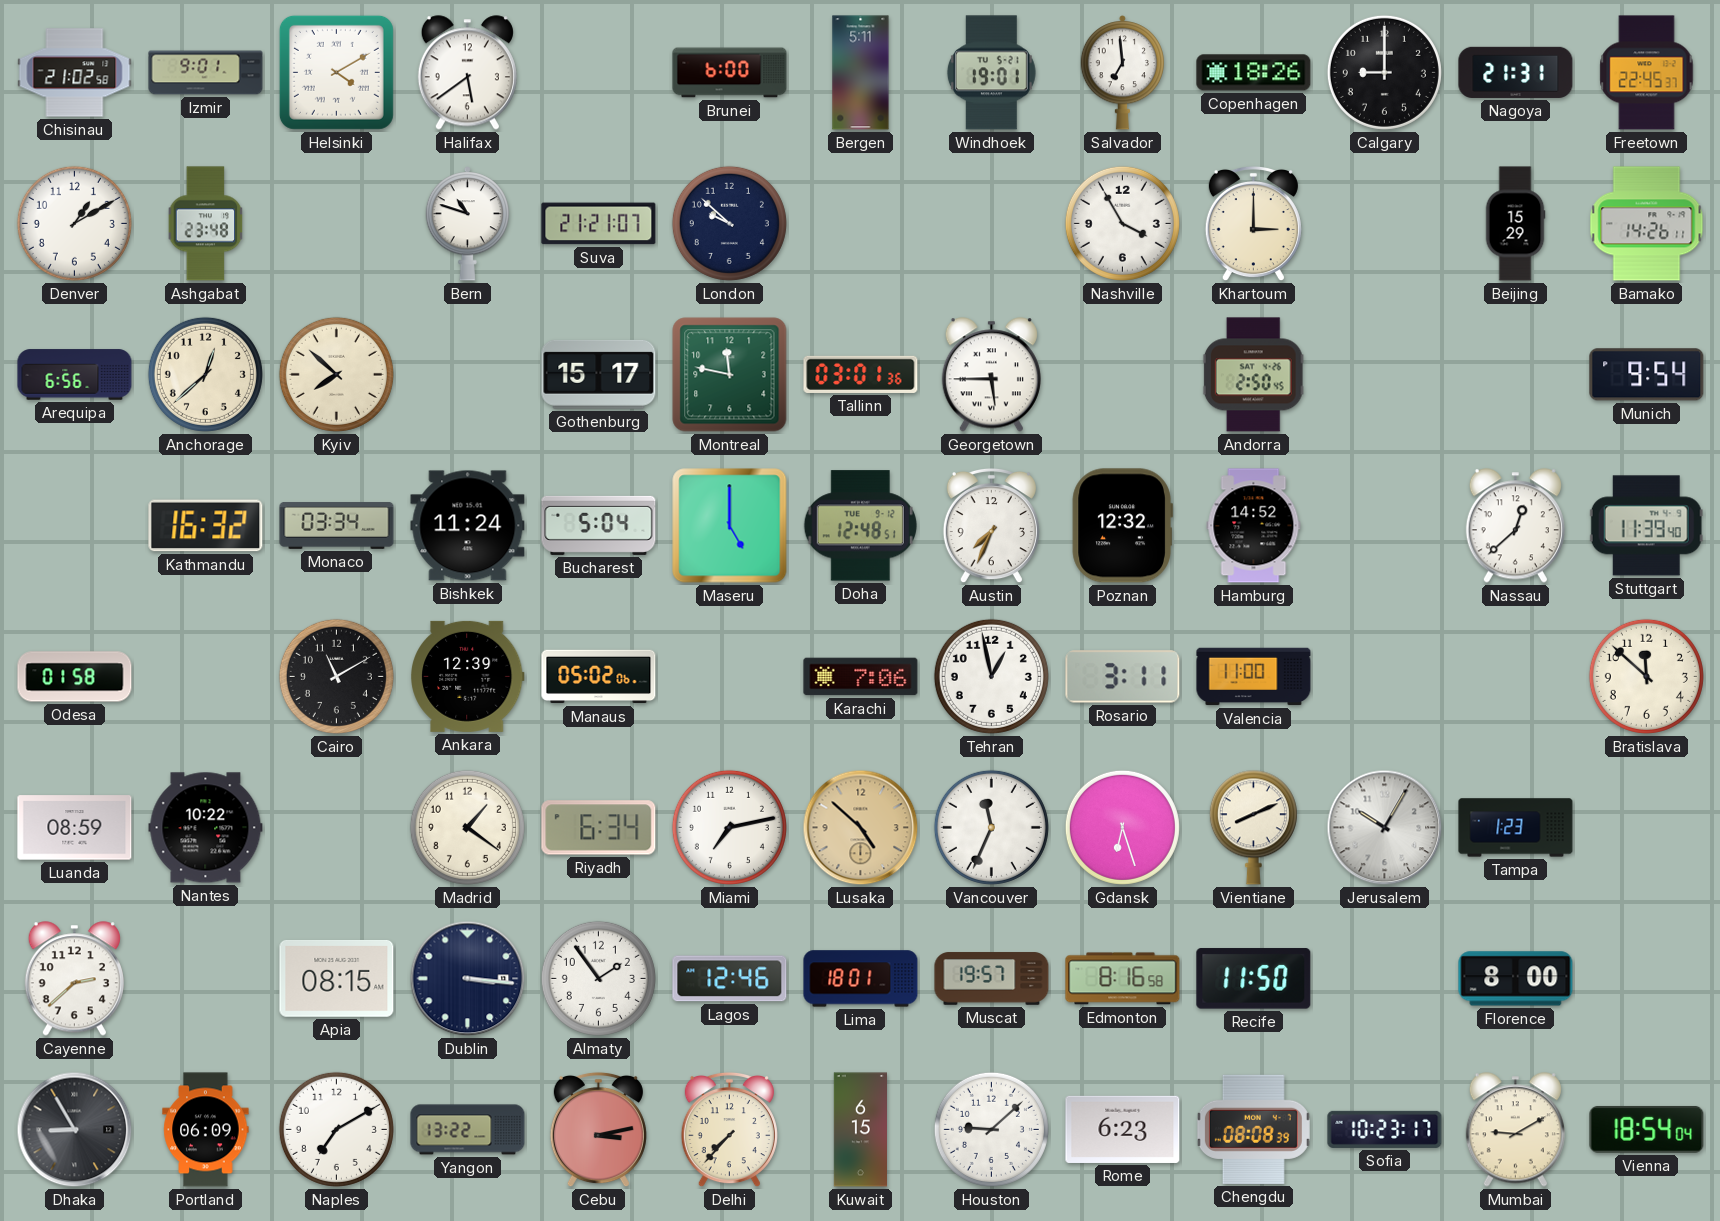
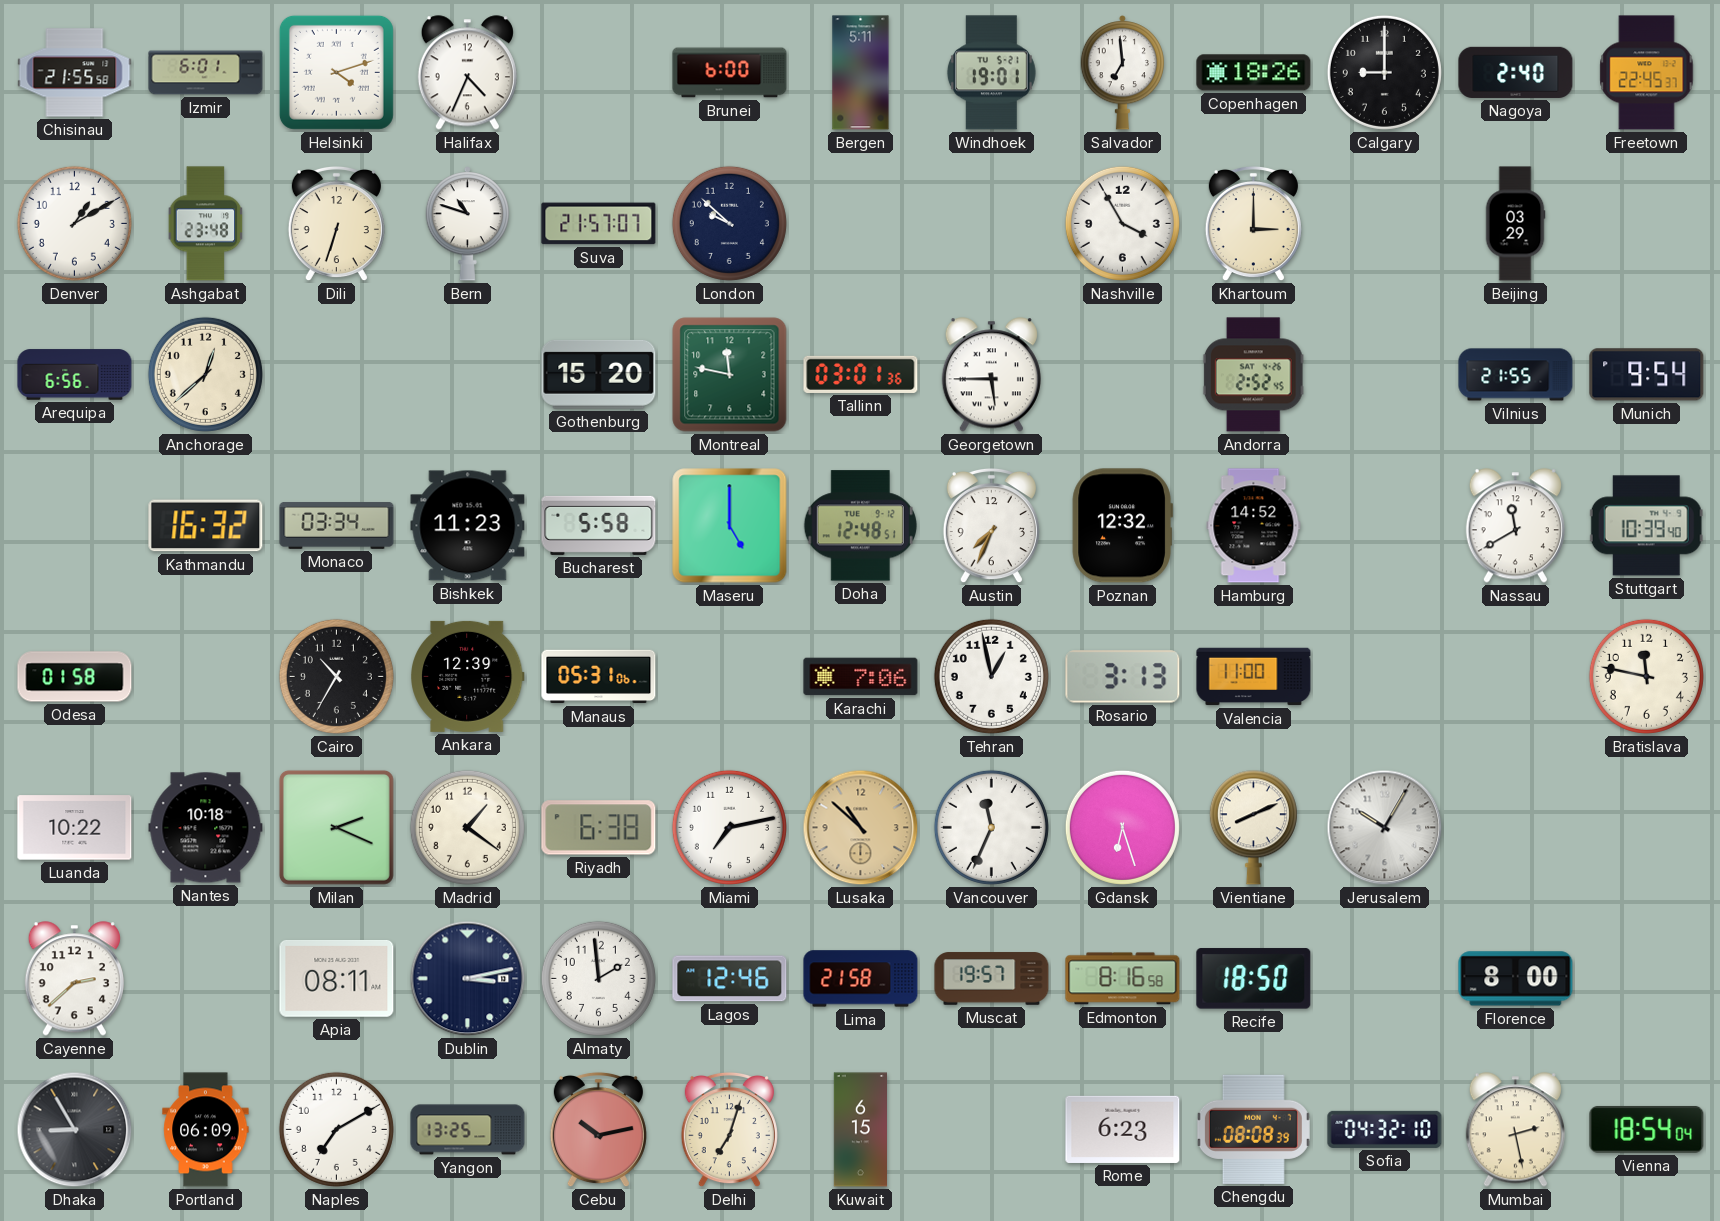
Chisinau: 21:02 -> 21:55 (75, 73)
Izmir: 9:01 -> 6:01 (206, 73)
Helsinki: 4:10 -> 4:12 (336, 72)
Halifax: 5:39 -> 4:34 (467, 73)
Nagoya: 21:31 -> 2:40 (1516, 72)
Dili: none -> 6:33 (336, 224)
Suva: 21:21 -> 21:57 (599, 224)
Beijing: 15:29 -> 03:29 (1515, 224)
Bamako: 14:26 -> none (1647, 224)
Kyiv: 7:52 -> none (336, 374)
Gothenburg: 15:17 -> 15:20 (599, 374)
Andorra: 2:50 -> 2:52 (1253, 375)
Vilnius: none -> 21:55 (1516, 375)
Bishkek: 11:24 -> 11:23 (468, 526)
Bucharest: 5:04 -> 5:58 (599, 525)
Nassau: 12:38 -> 11:40 (1515, 526)
Stuttgart: 11:39 -> 10:39 (1646, 526)
Cairo: 11:10 -> 10:35 (336, 676)
Manaus: 05:02 -> 05:31 (599, 677)
Rosario: 3:11 -> 3:13 (1123, 677)
Bratislava: 11:52 -> 11:47 (1646, 676)
Luanda: 08:59 -> 10:22 (75, 828)
Nantes: 10:22 -> 10:18 (206, 828)
Milan: none -> 2:19 (336, 827)
Riyadh: 6:34 -> 6:38 (599, 828)
Lusaka: 4:52 -> 10:52 (861, 828)
Tampa: 1:23 -> none (1516, 828)
Apia: 08:15 -> 08:11 (337, 978)
Dublin: 3:16 -> 3:13 (468, 979)
Almaty: 1:54 -> 1:59 (598, 978)
Lima: 18:01 -> 21:58 (861, 979)
Recife: 11:50 -> 18:50 (1254, 979)
Yangon: 13:22 -> 13:25 (468, 1130)
Cebu: 3:13 -> 10:13 (598, 1130)
Delhi: 7:37 -> 7:03 (729, 1130)
Houston: 9:08 -> none (991, 1129)
Sofia: 10:23 -> 04:32 (1385, 1129)
Mumbai: 9:10 -> 2:28 (1515, 1130)
